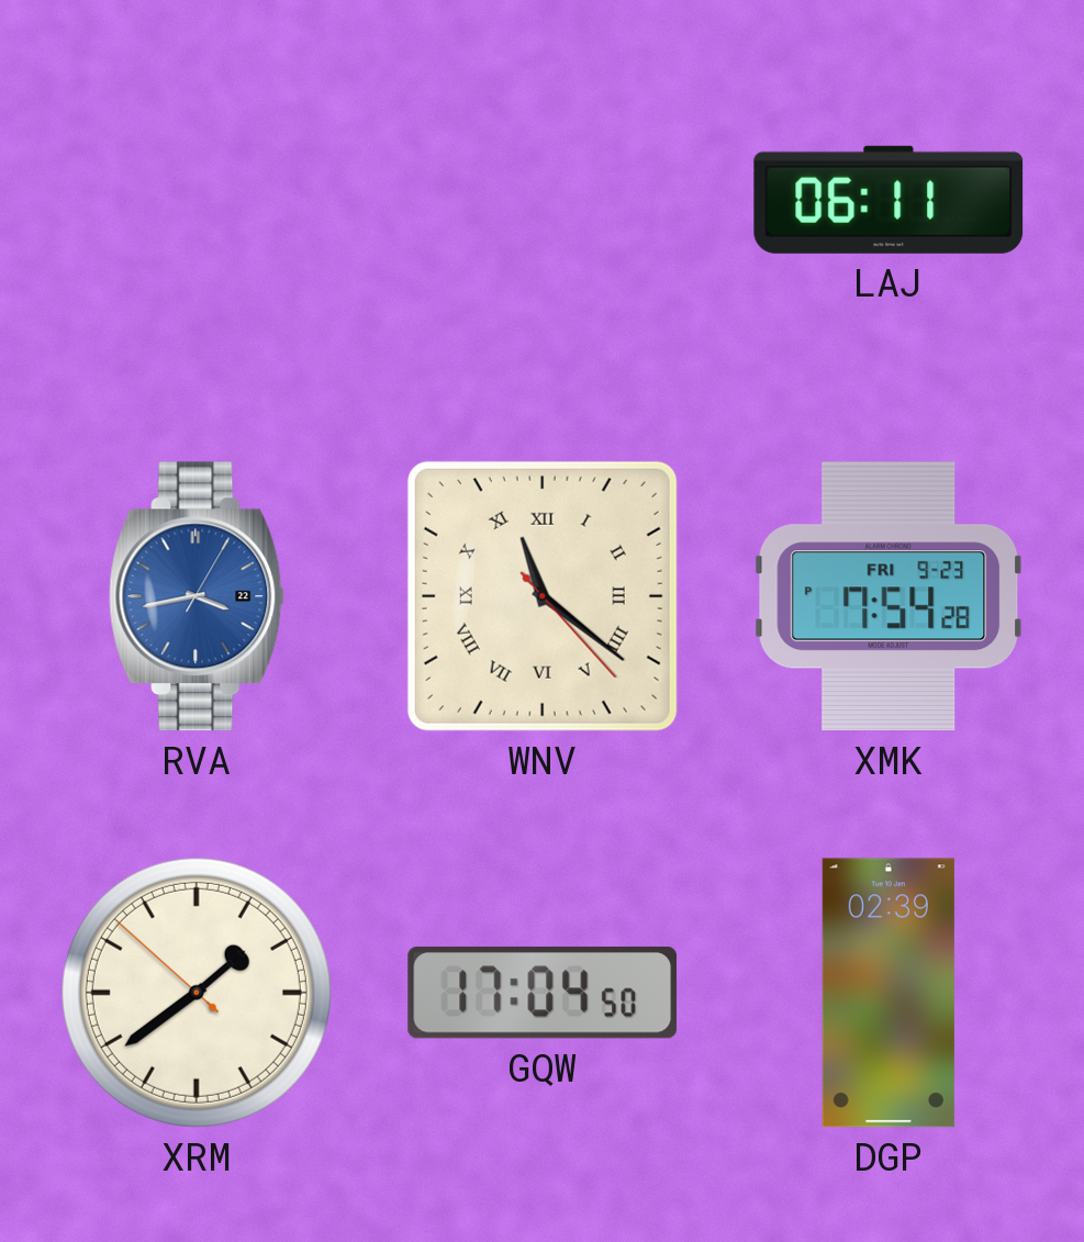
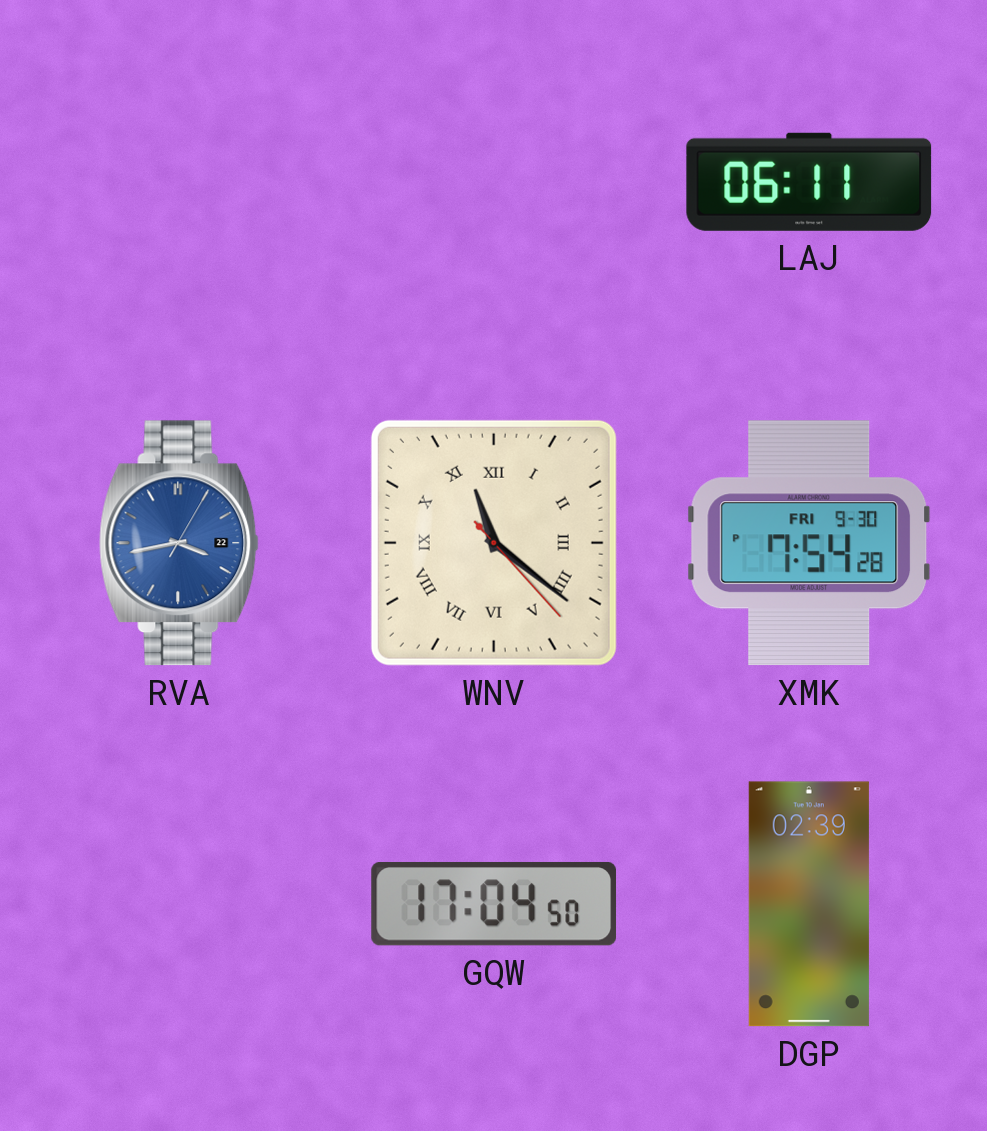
XMK date: FRI 9-23 -> FRI 9-30 (809, 543)
XRM: 1:38 -> none (197, 993)
